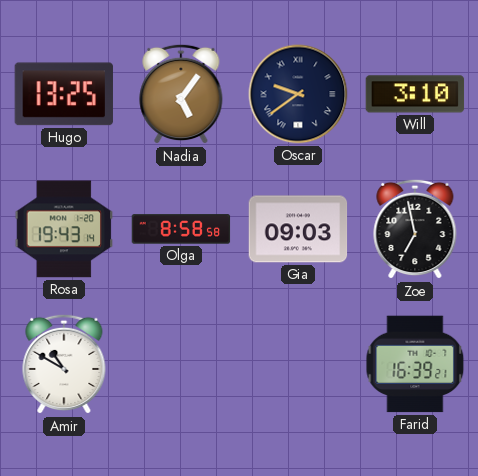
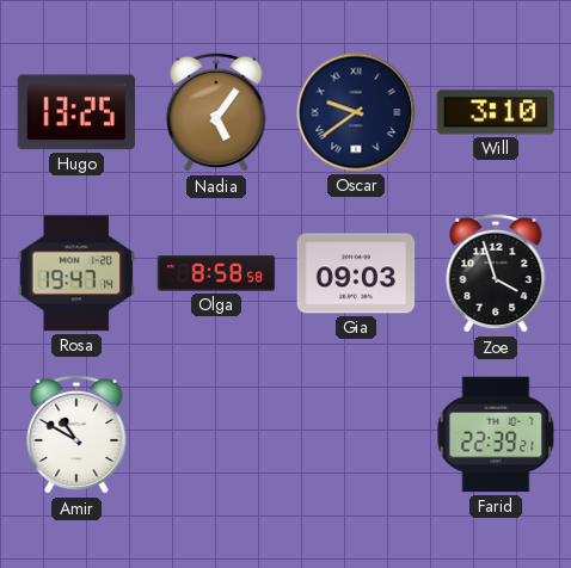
Rosa: 19:43 -> 19:47 (76, 273)
Zoe: 6:58 -> 3:57 (496, 273)
Farid: 16:39 -> 22:39 (496, 434)
